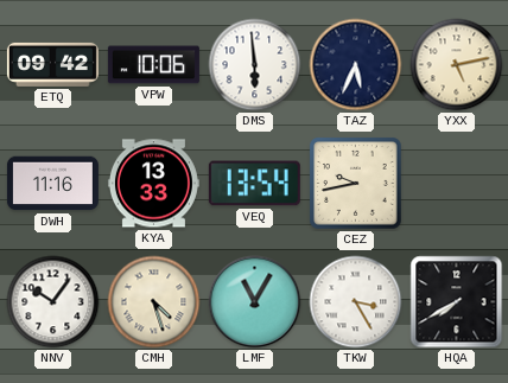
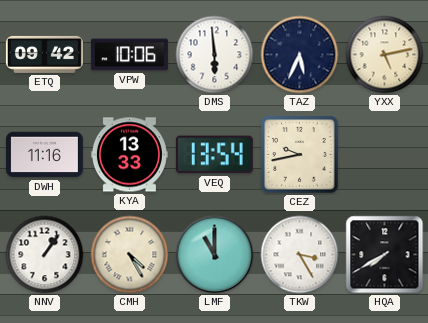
NNV: 10:06 -> 1:06 (45, 255)
CMH: 4:27 -> 4:25 (130, 255)
LMF: 11:05 -> 11:00 (215, 255)
